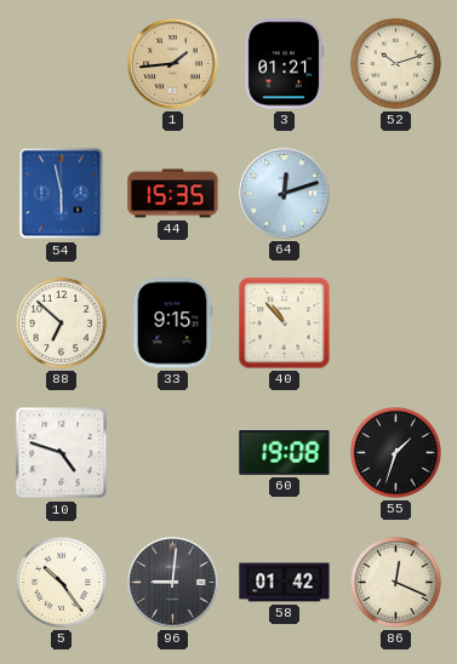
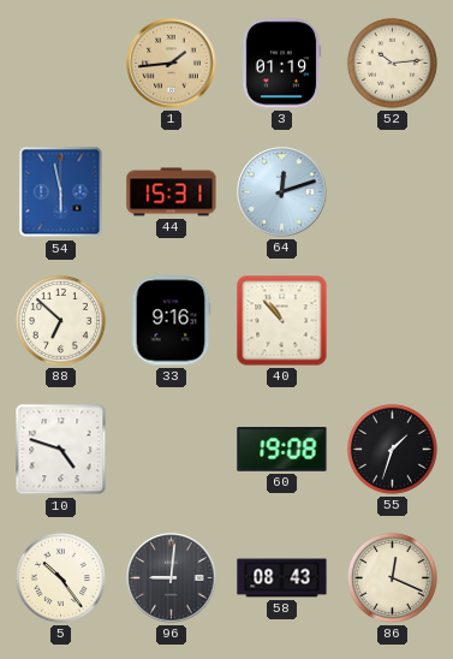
3: 01:21 -> 01:19 (281, 64)
52: 10:12 -> 10:14 (393, 64)
44: 15:35 -> 15:31 (172, 192)
33: 9:15 -> 9:16 (171, 321)
58: 01:42 -> 08:43 (282, 578)
